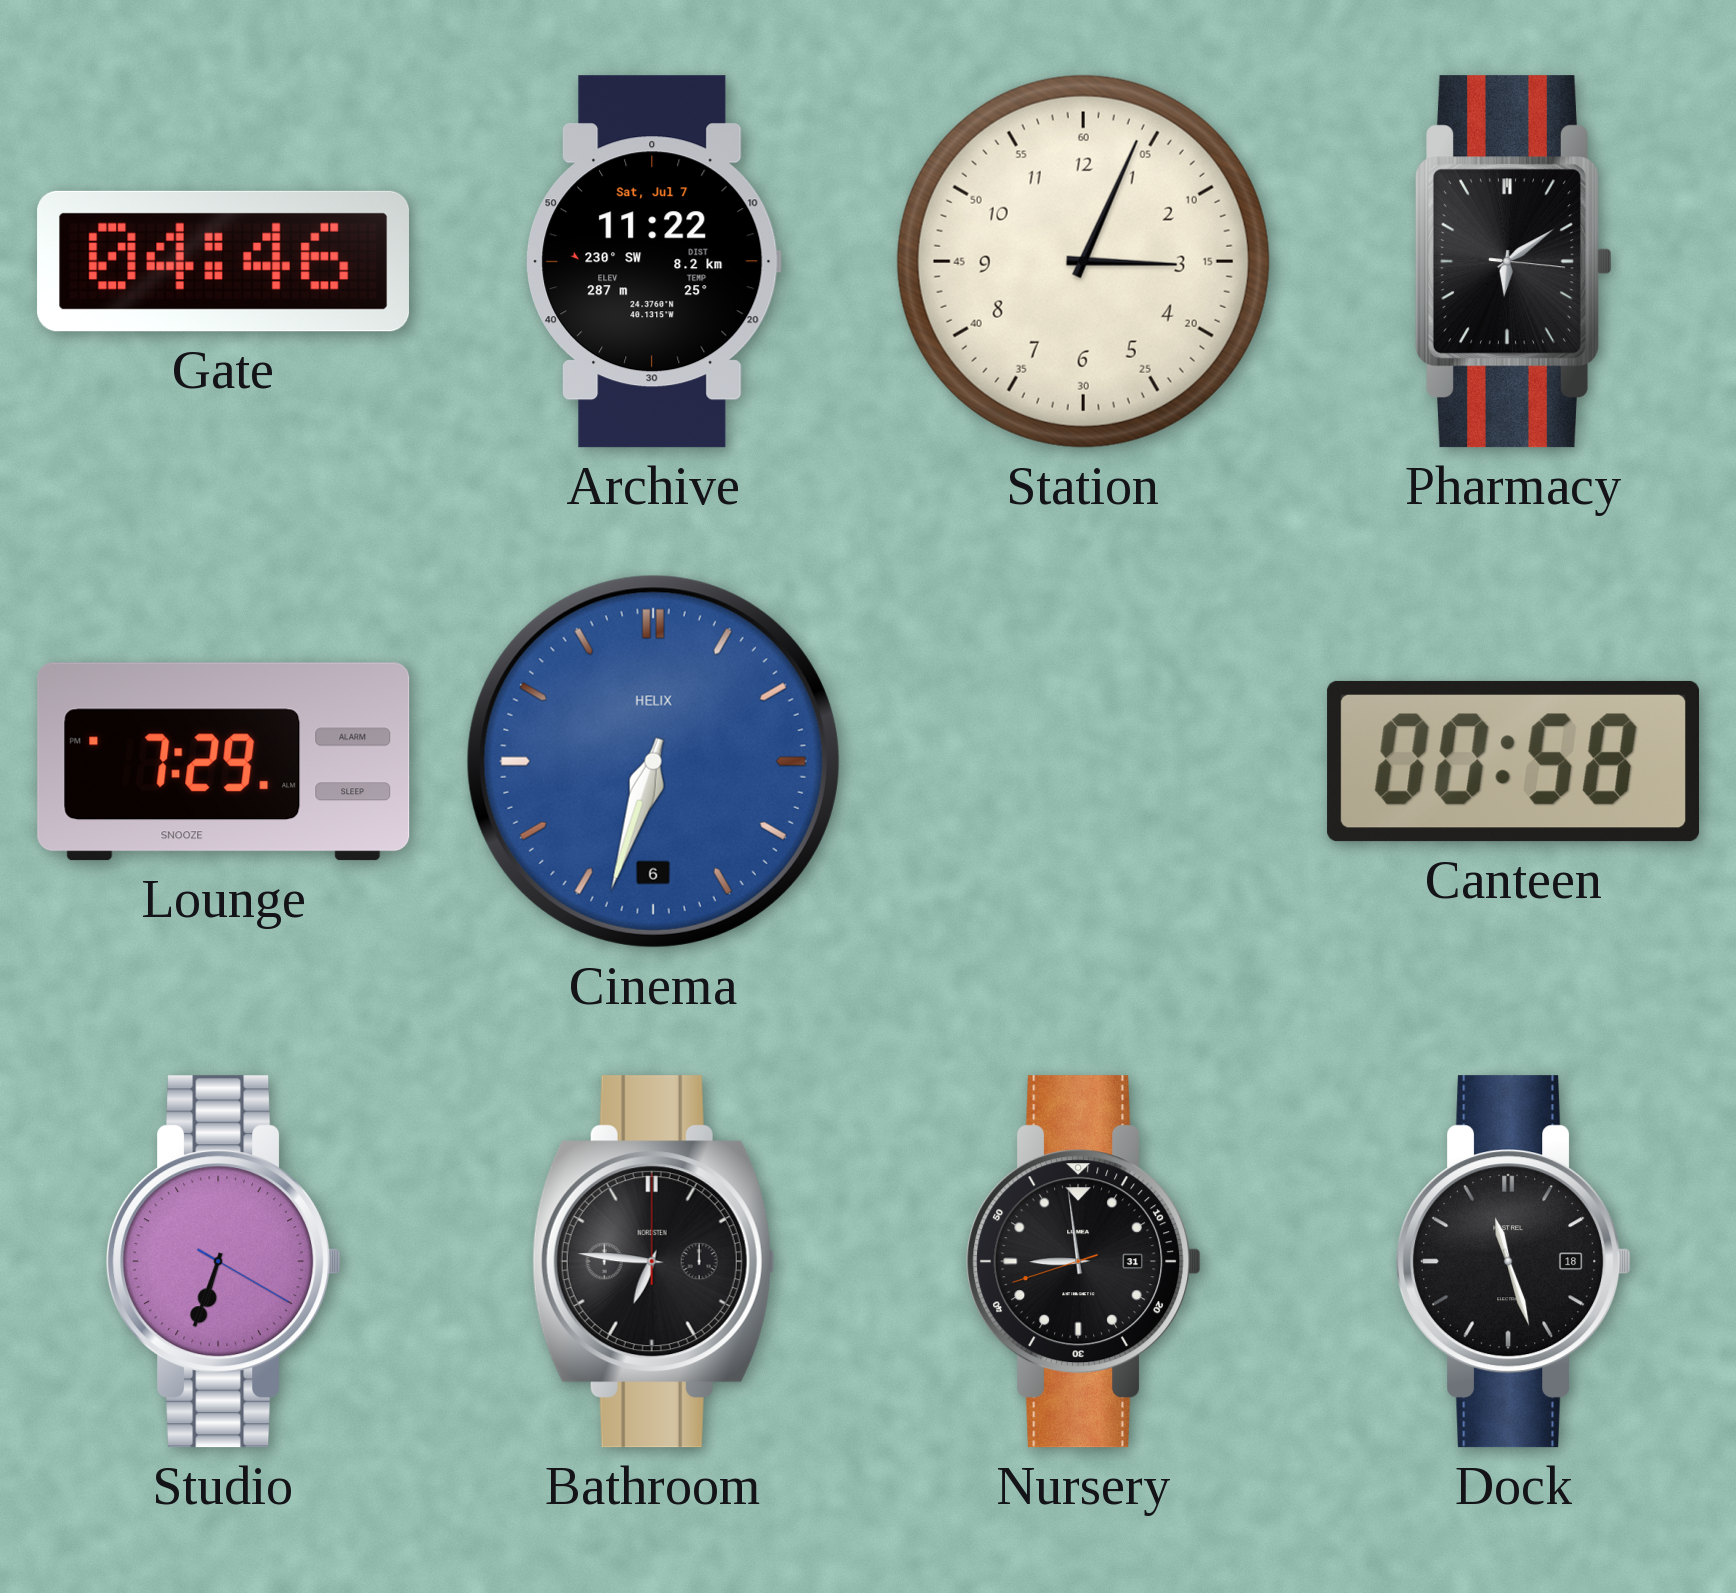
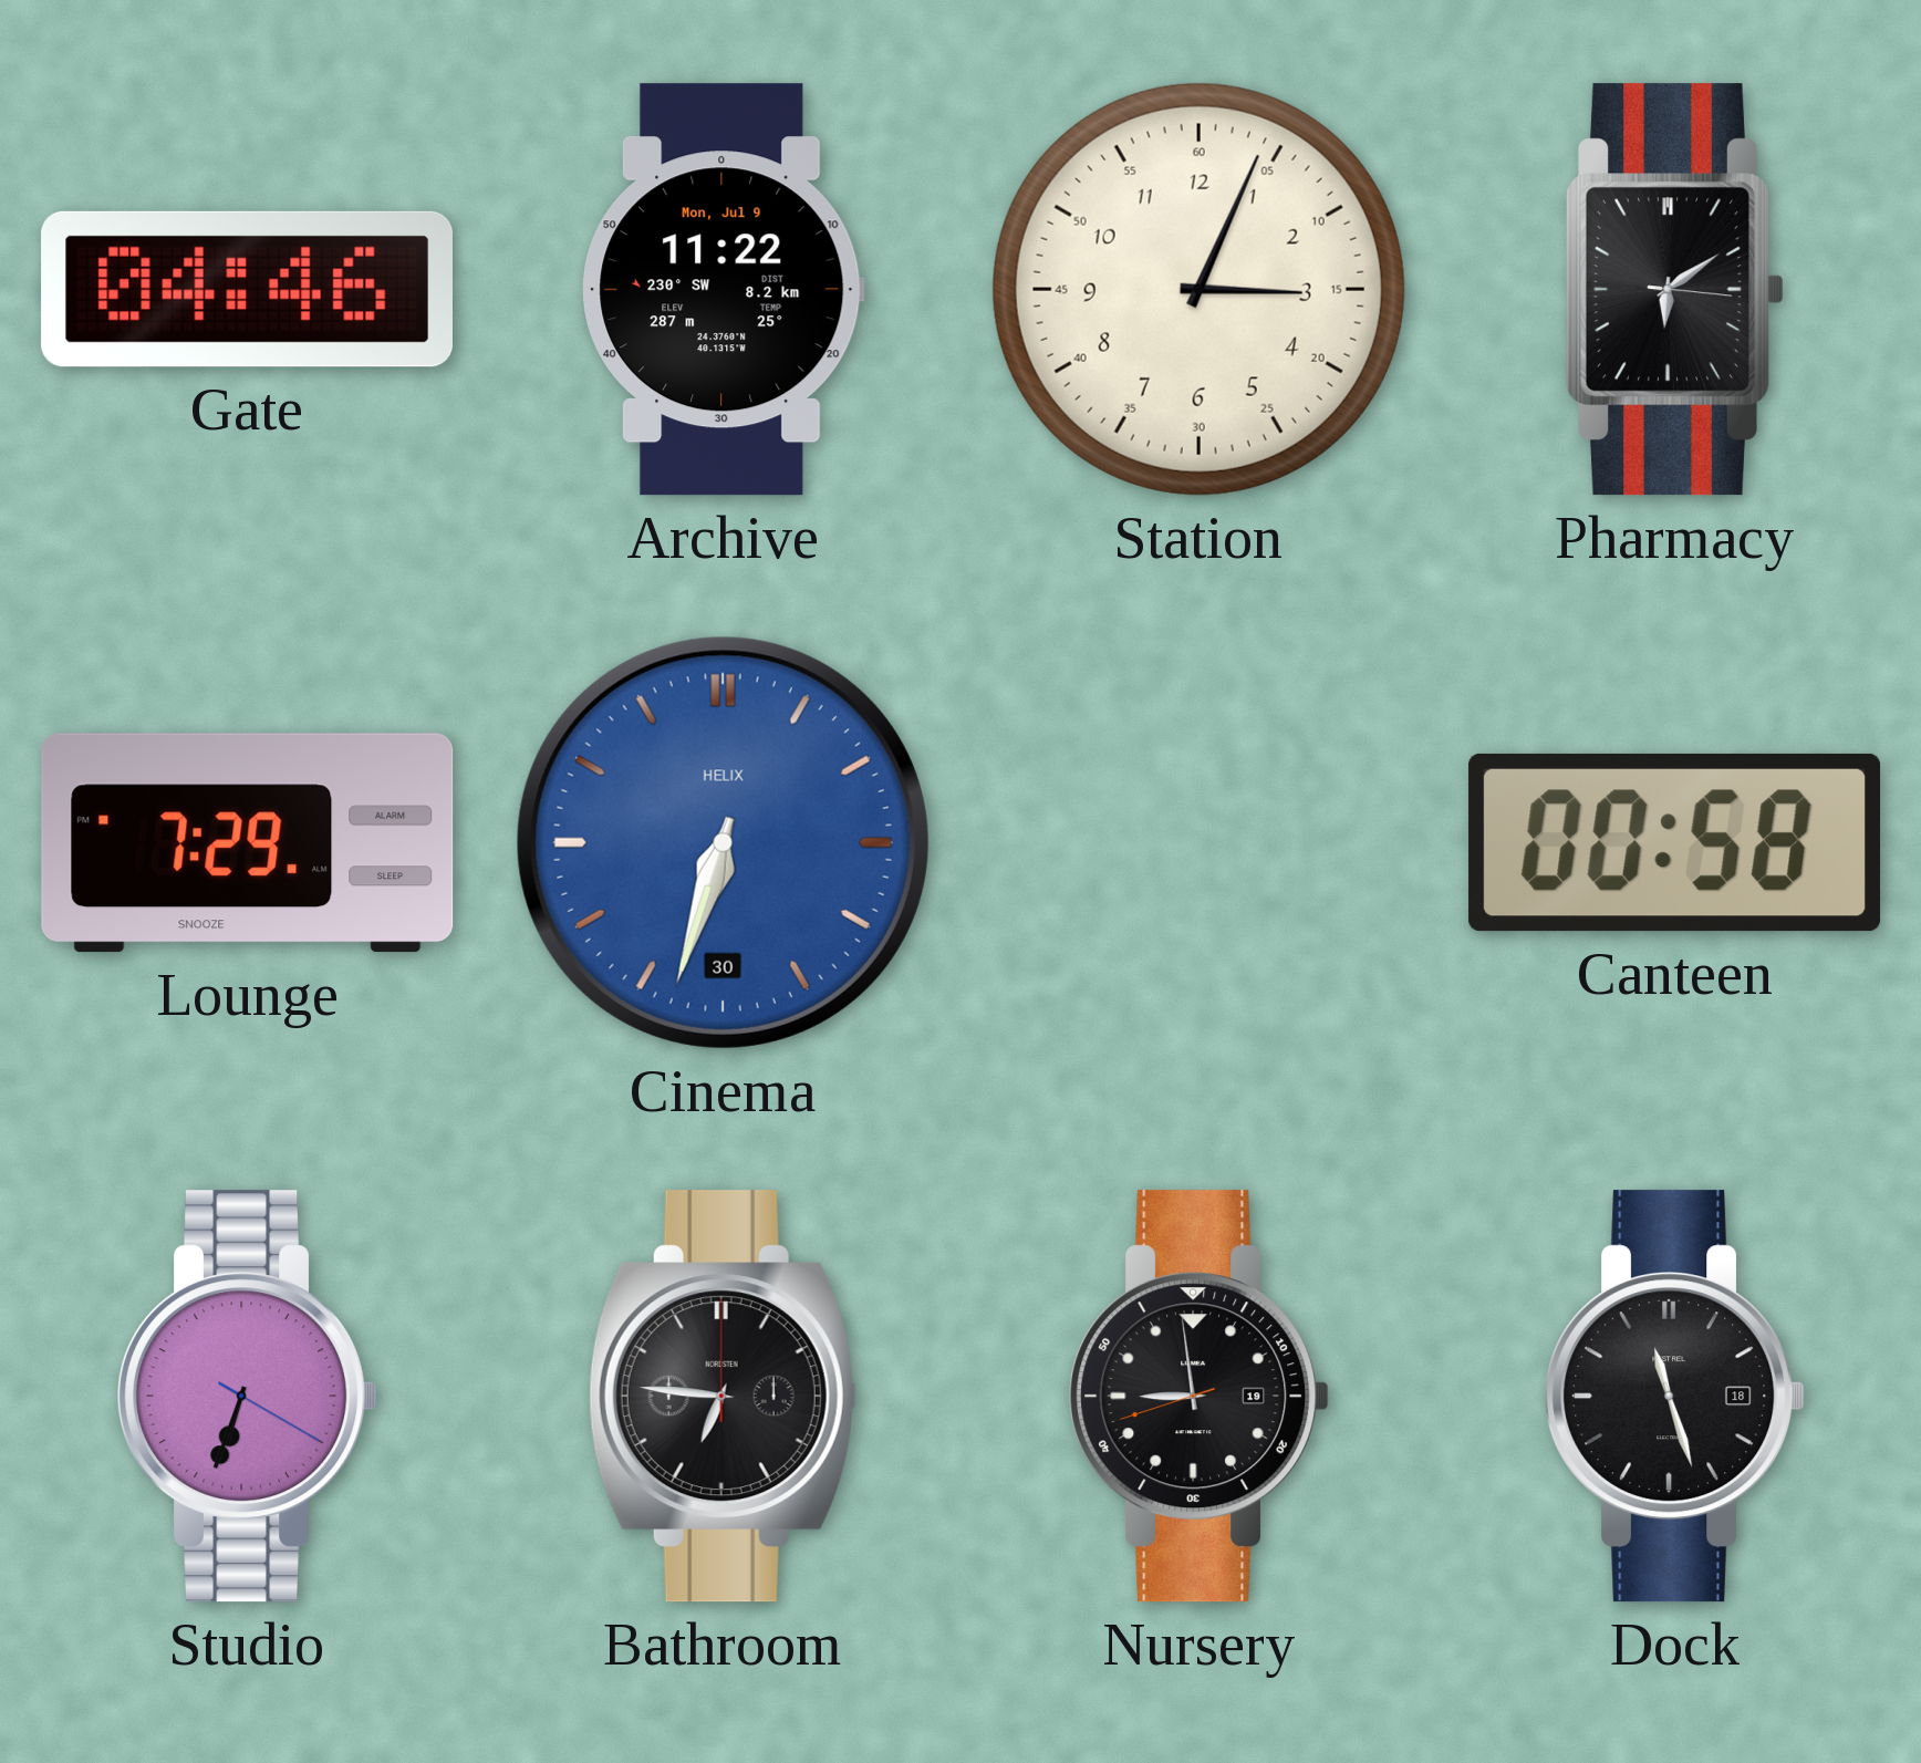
Archive date: Sat, Jul 7 -> Mon, Jul 9 (723, 290)
Cinema date: 6 -> 30 (723, 842)
Nursery date: 31 -> 19 (1200, 1397)
